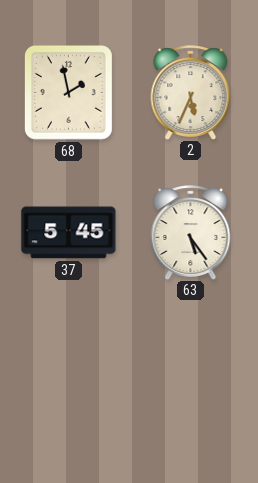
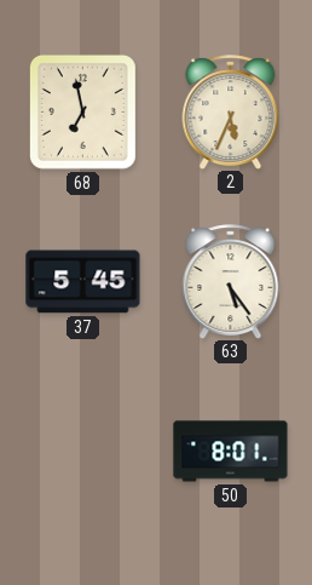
68: 1:58 -> 6:58 (82, 113)
50: none -> 8:01 (231, 452)
